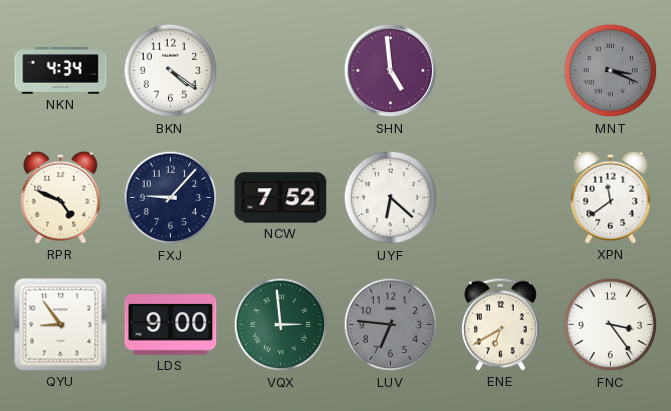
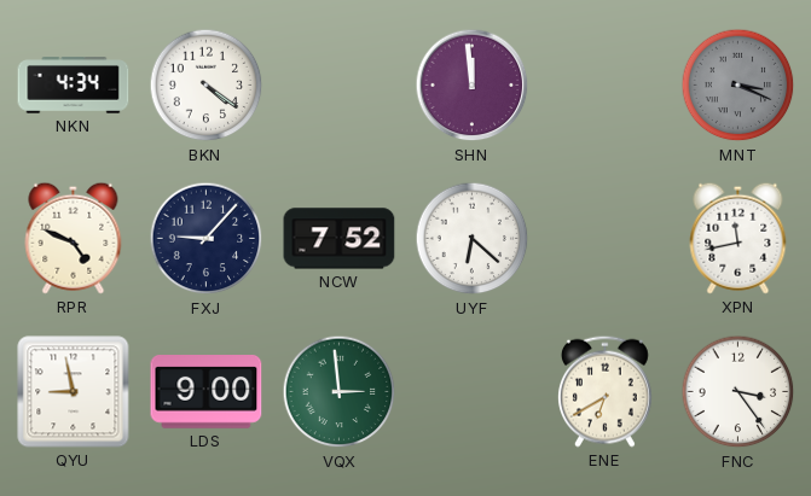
SHN: 4:59 -> 11:59 (473, 86)
XPN: 11:39 -> 11:43 (738, 238)
QYU: 8:54 -> 8:58 (74, 392)
LUV: 6:46 -> none (391, 325)
